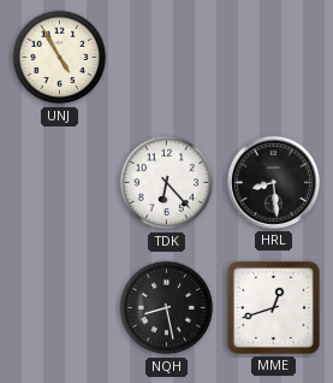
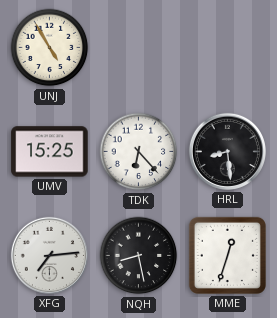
UMV: none -> 15:25 (50, 152)
XFG: none -> 7:14 (49, 255)
MME: 12:42 -> 12:33 (227, 255)
